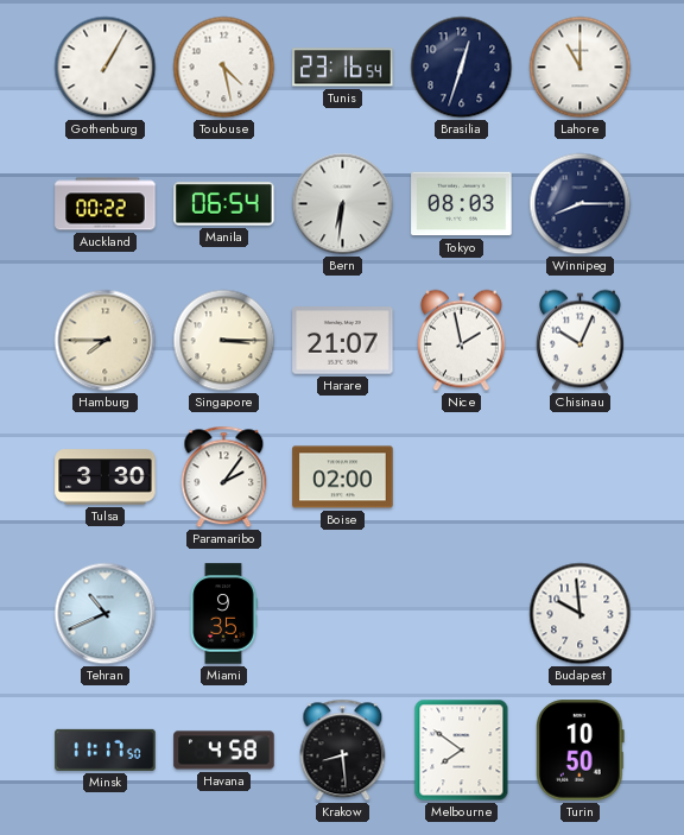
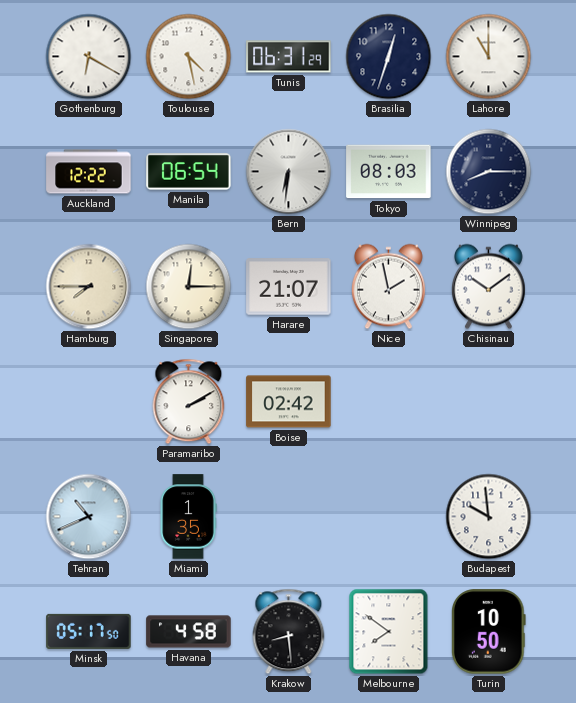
Gothenburg: 1:05 -> 6:20 (89, 57)
Tunis: 23:16 -> 06:31 (289, 57)
Auckland: 00:22 -> 12:22 (89, 172)
Singapore: 3:15 -> 12:15 (189, 287)
Chisinau: 10:04 -> 10:09 (488, 287)
Tulsa: 3:30 -> none (106, 477)
Paramaribo: 2:06 -> 2:10 (189, 402)
Boise: 02:00 -> 02:42 (289, 402)
Miami: 9:35 -> 1:35 (188, 517)
Minsk: 11:17 -> 05:17 (89, 631)
